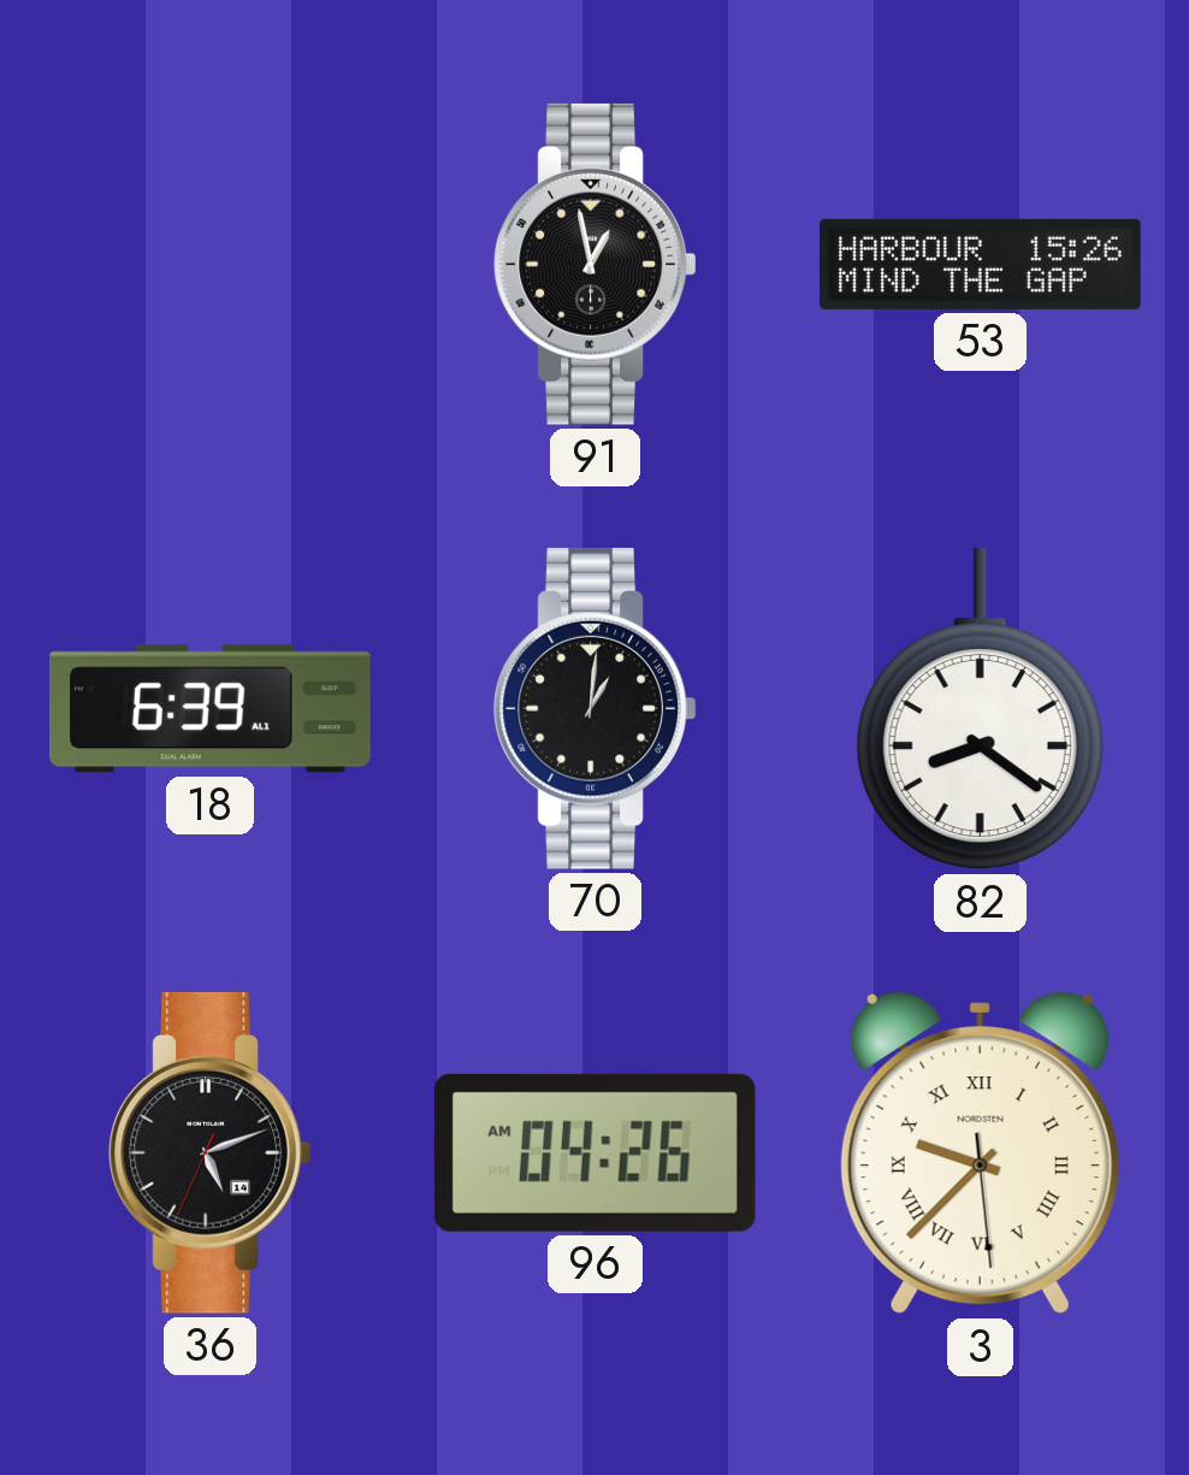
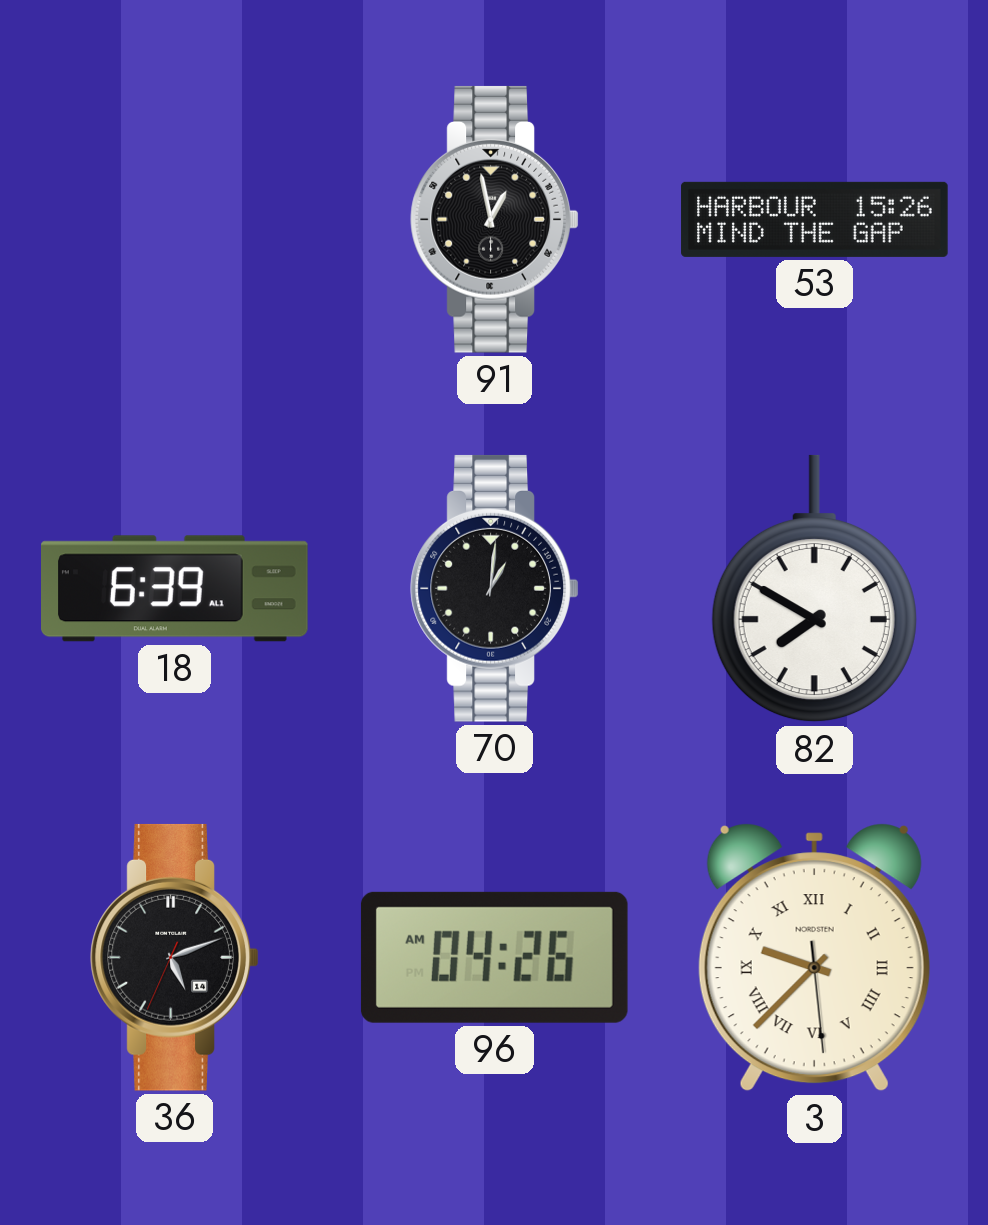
82: 8:21 -> 7:50 (814, 589)
